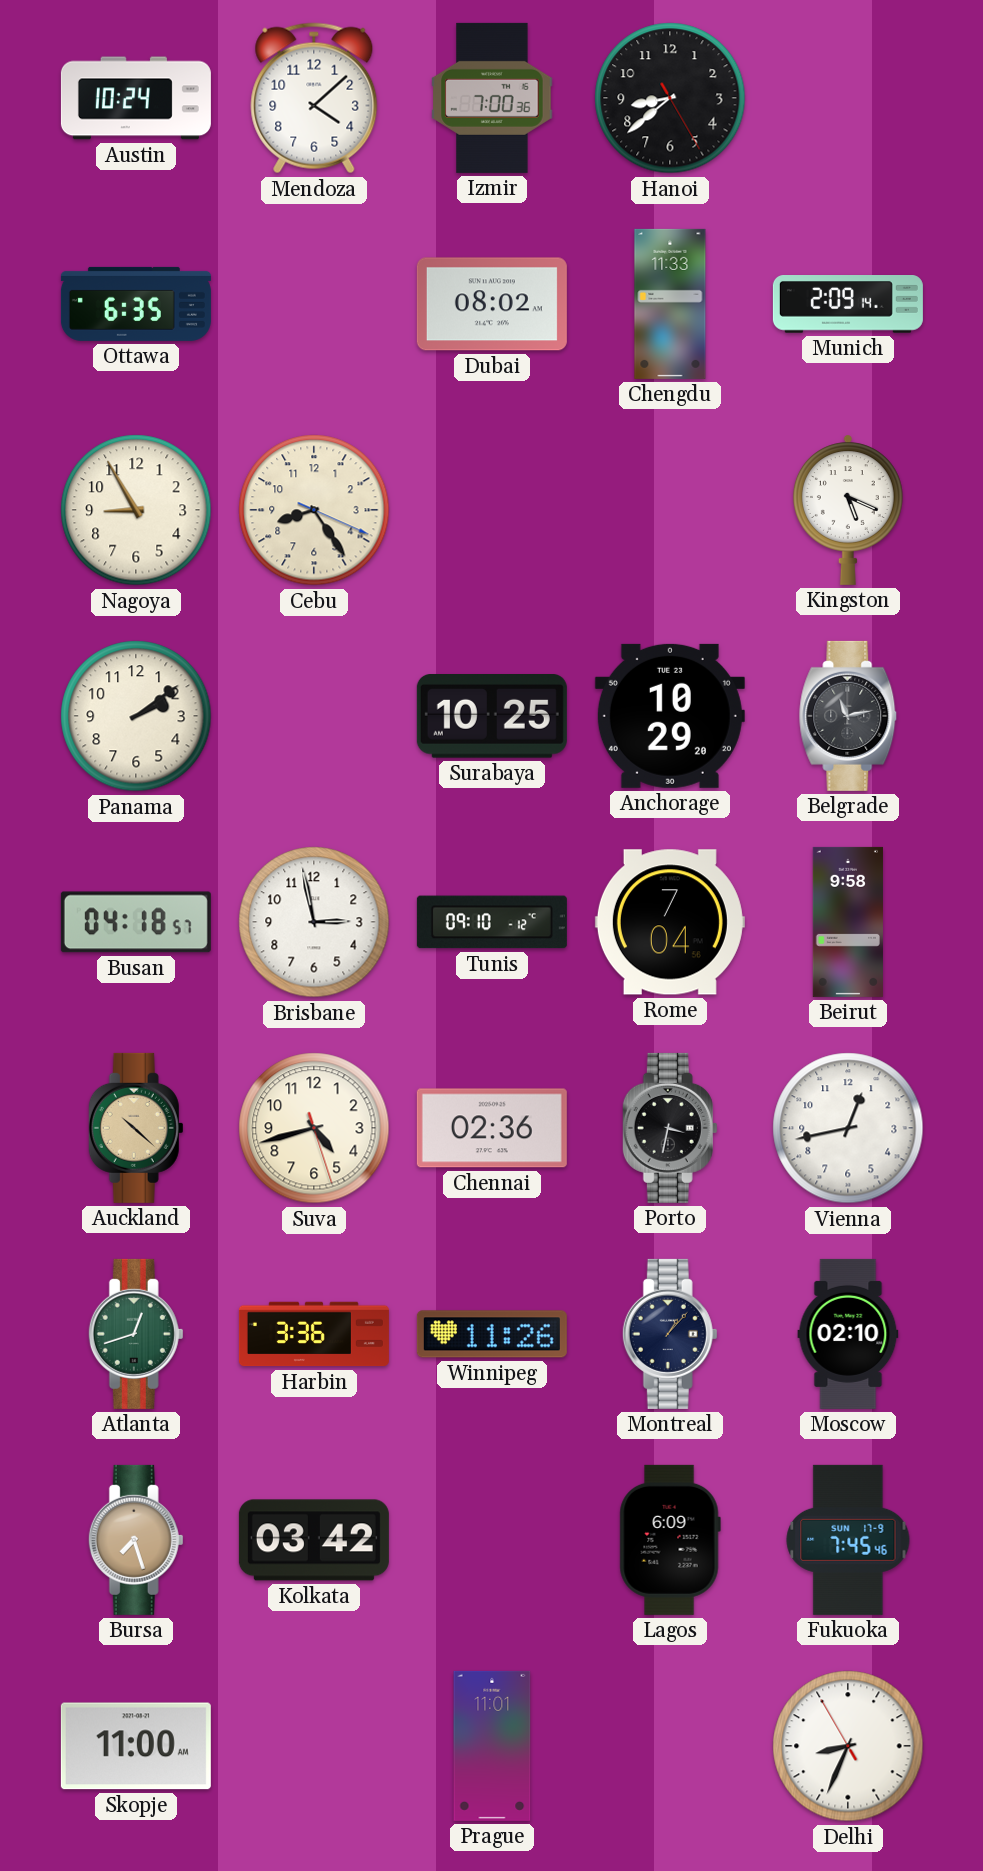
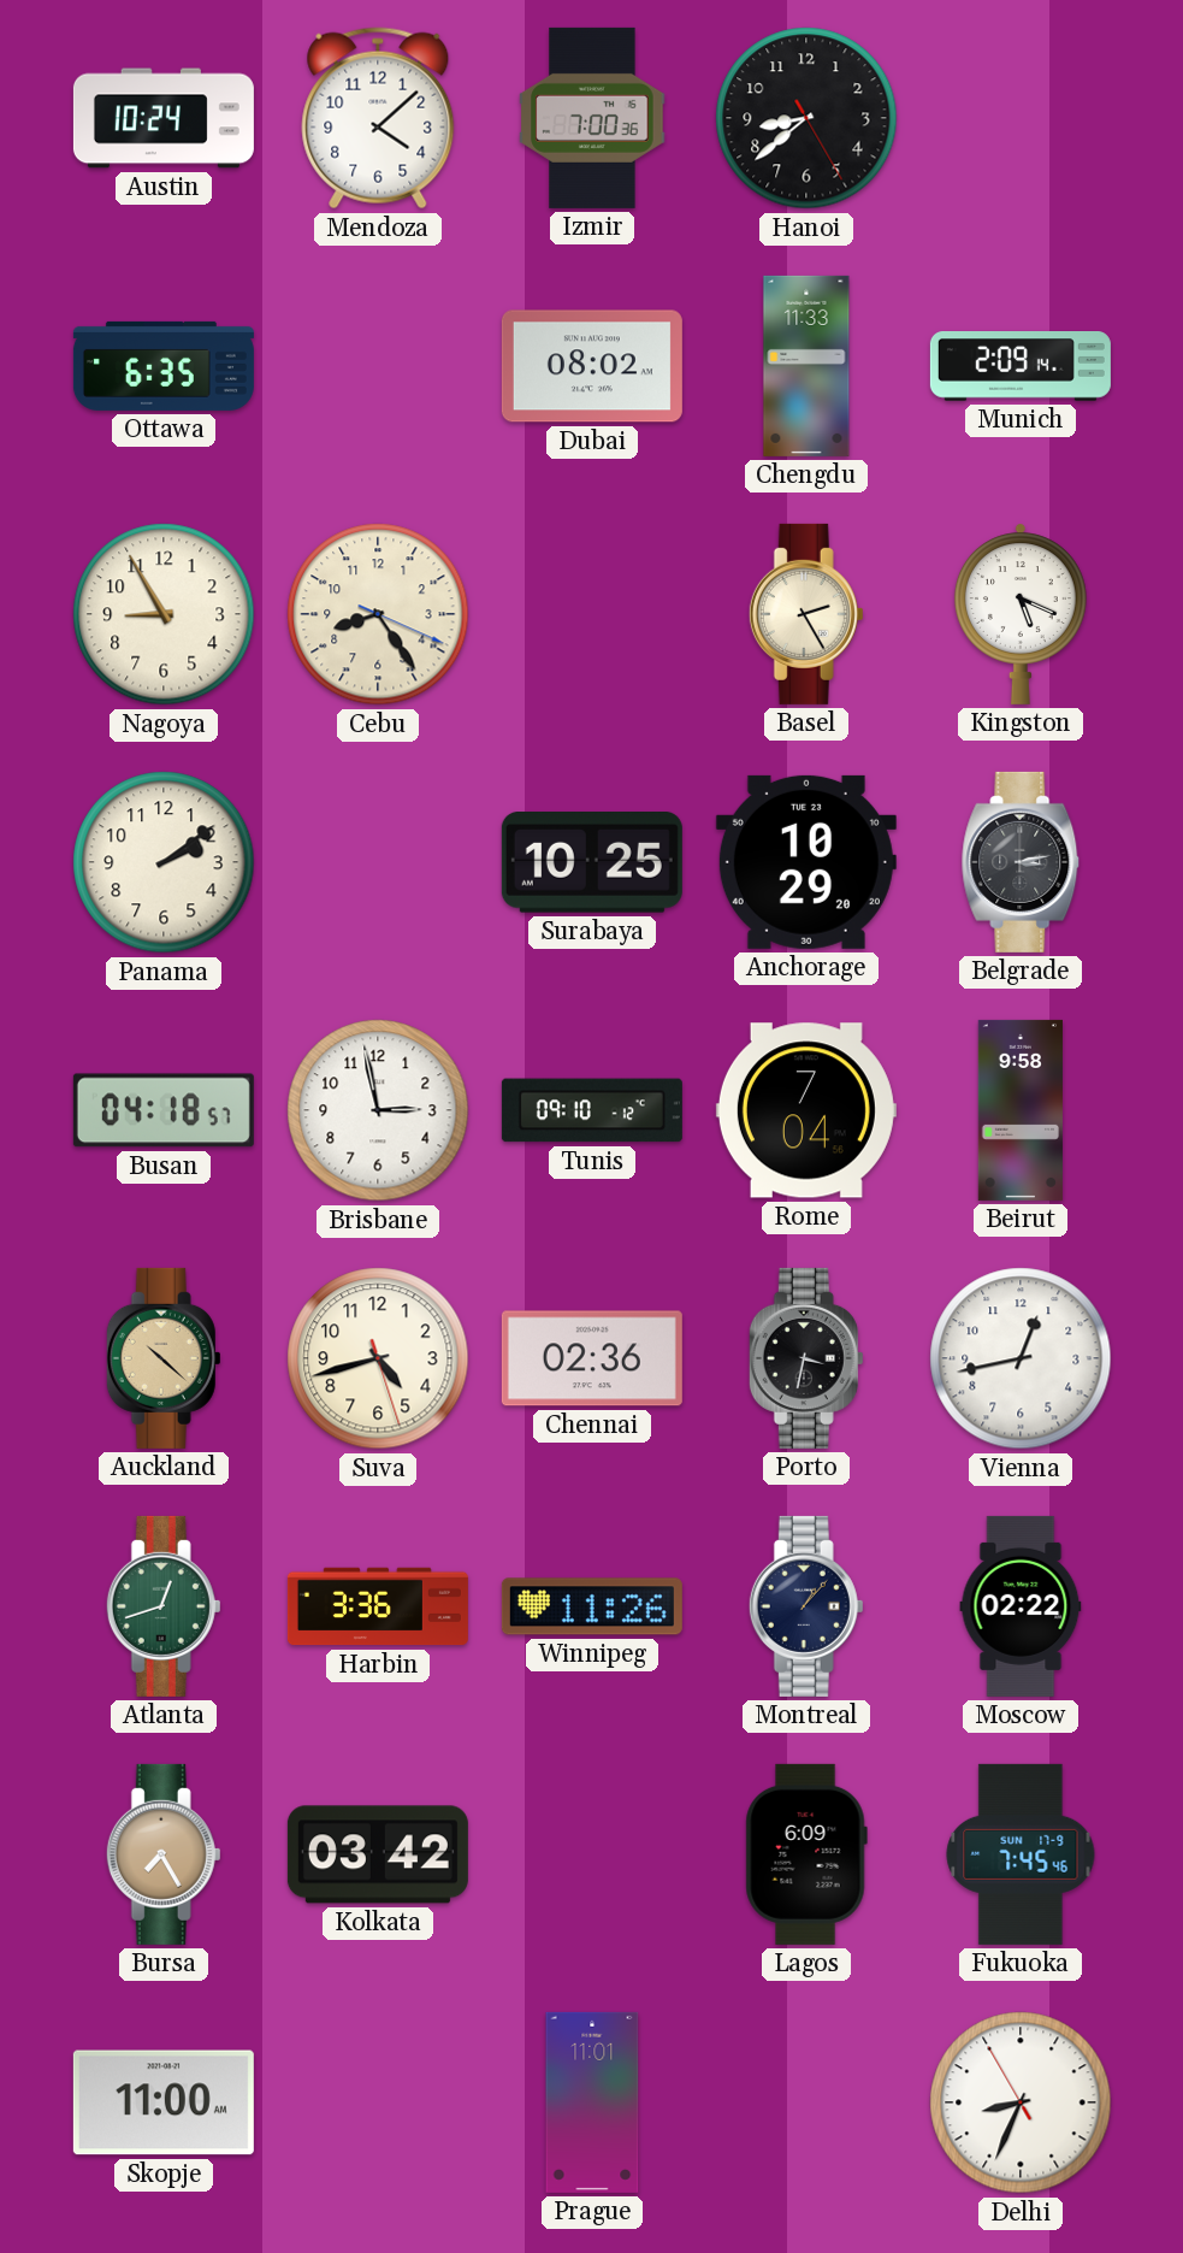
Basel: none -> 2:25 (806, 614)
Belgrade: 11:13 -> 3:13 (1021, 862)
Moscow: 02:10 -> 02:22 (1021, 1606)
Bursa: 7:27 -> 7:25 (164, 1854)
